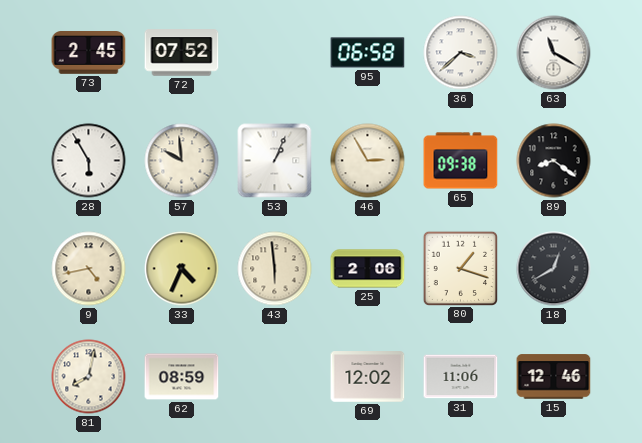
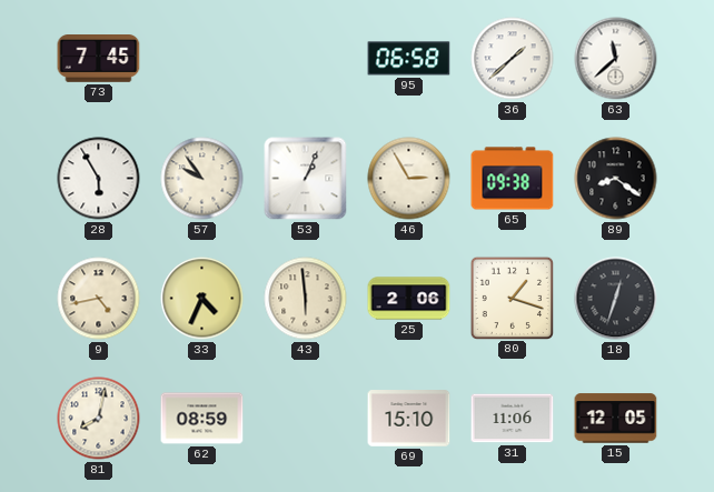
73: 2:45 -> 7:45 (99, 59)
72: 07:52 -> none (182, 53)
36: 3:38 -> 1:38 (513, 59)
63: 11:20 -> 11:38 (616, 59)
57: 9:59 -> 9:54 (202, 179)
18: 12:40 -> 12:33 (616, 299)
69: 12:02 -> 15:10 (409, 419)
15: 12:46 -> 12:05 (616, 419)
